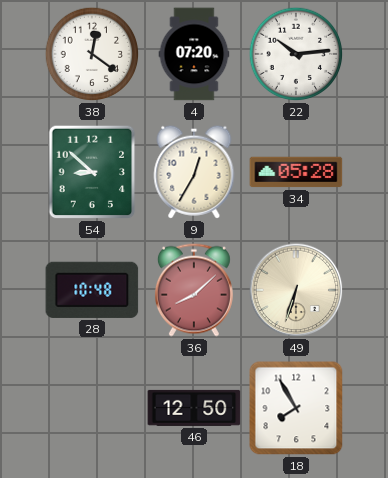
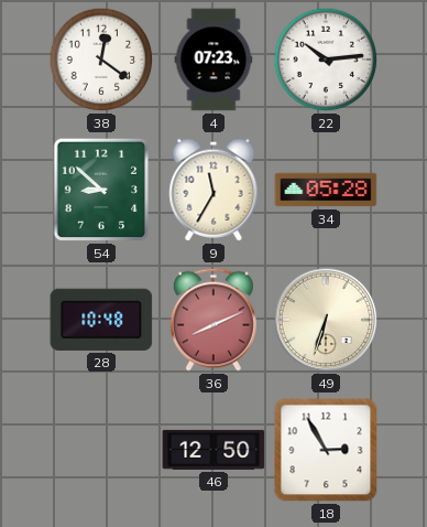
4: 07:20 -> 07:23 (214, 60)
9: 12:35 -> 11:35 (214, 190)
36: 8:08 -> 8:11 (214, 320)
18: 7:55 -> 2:55 (326, 450)
